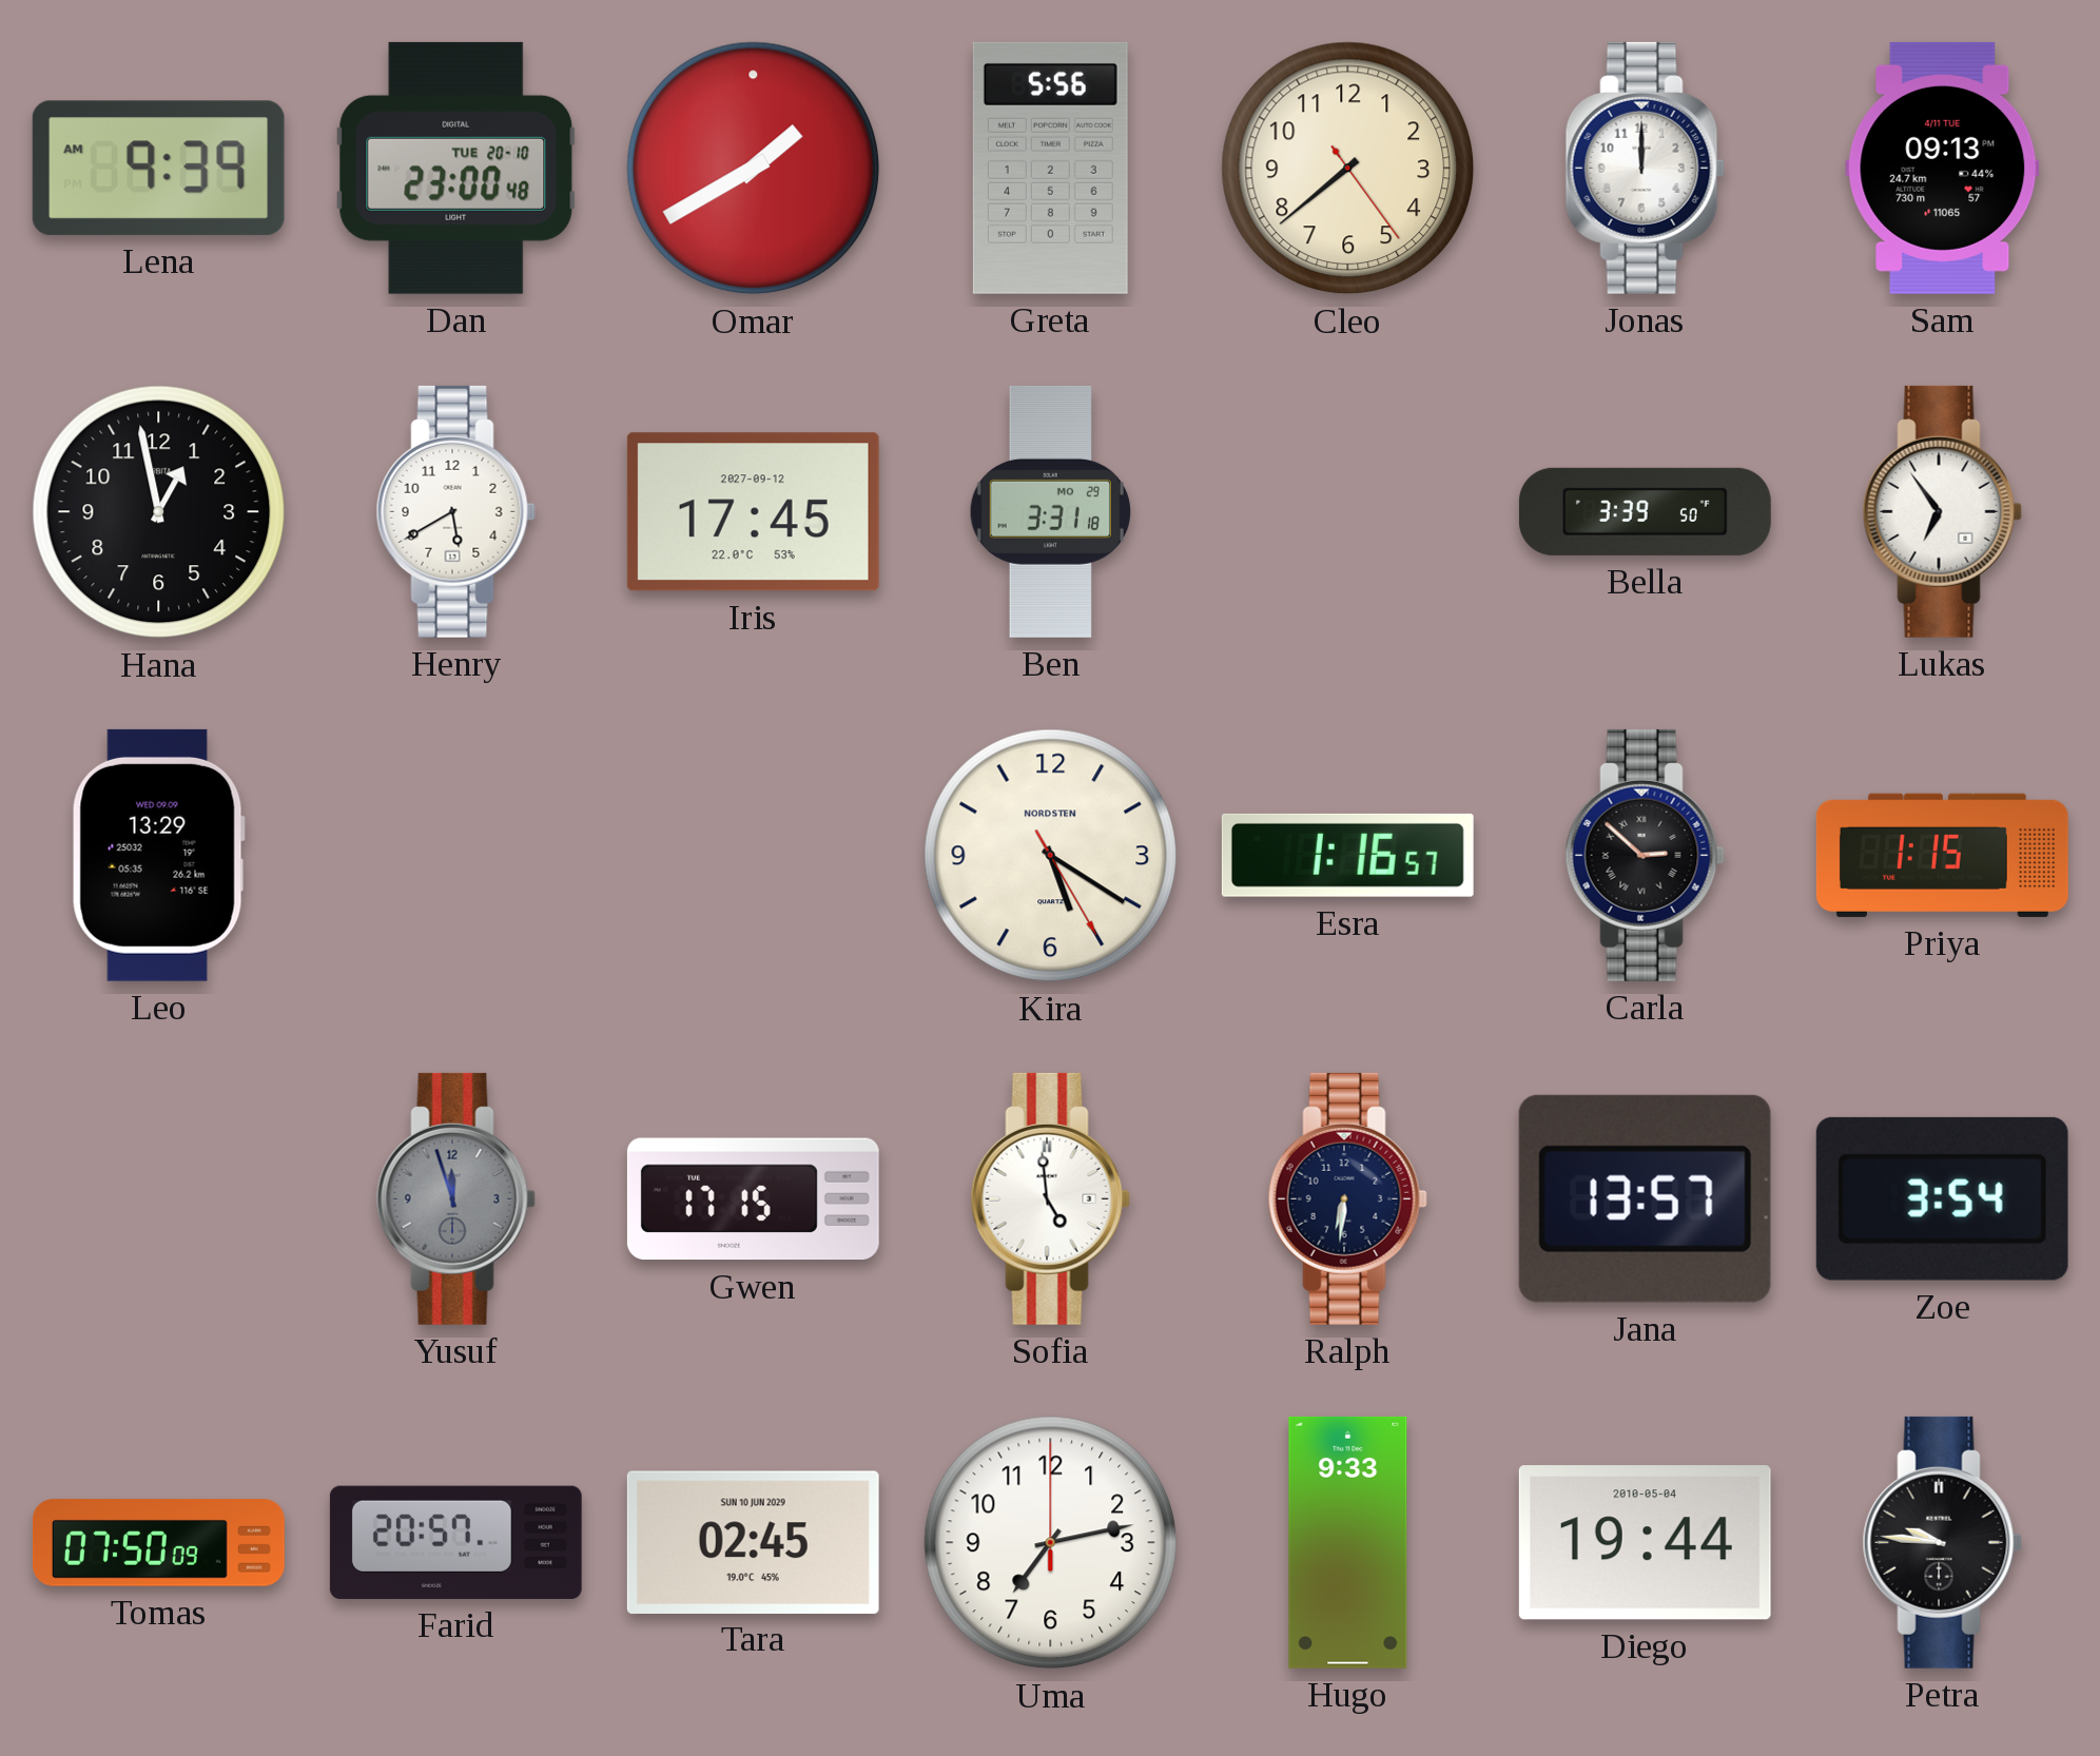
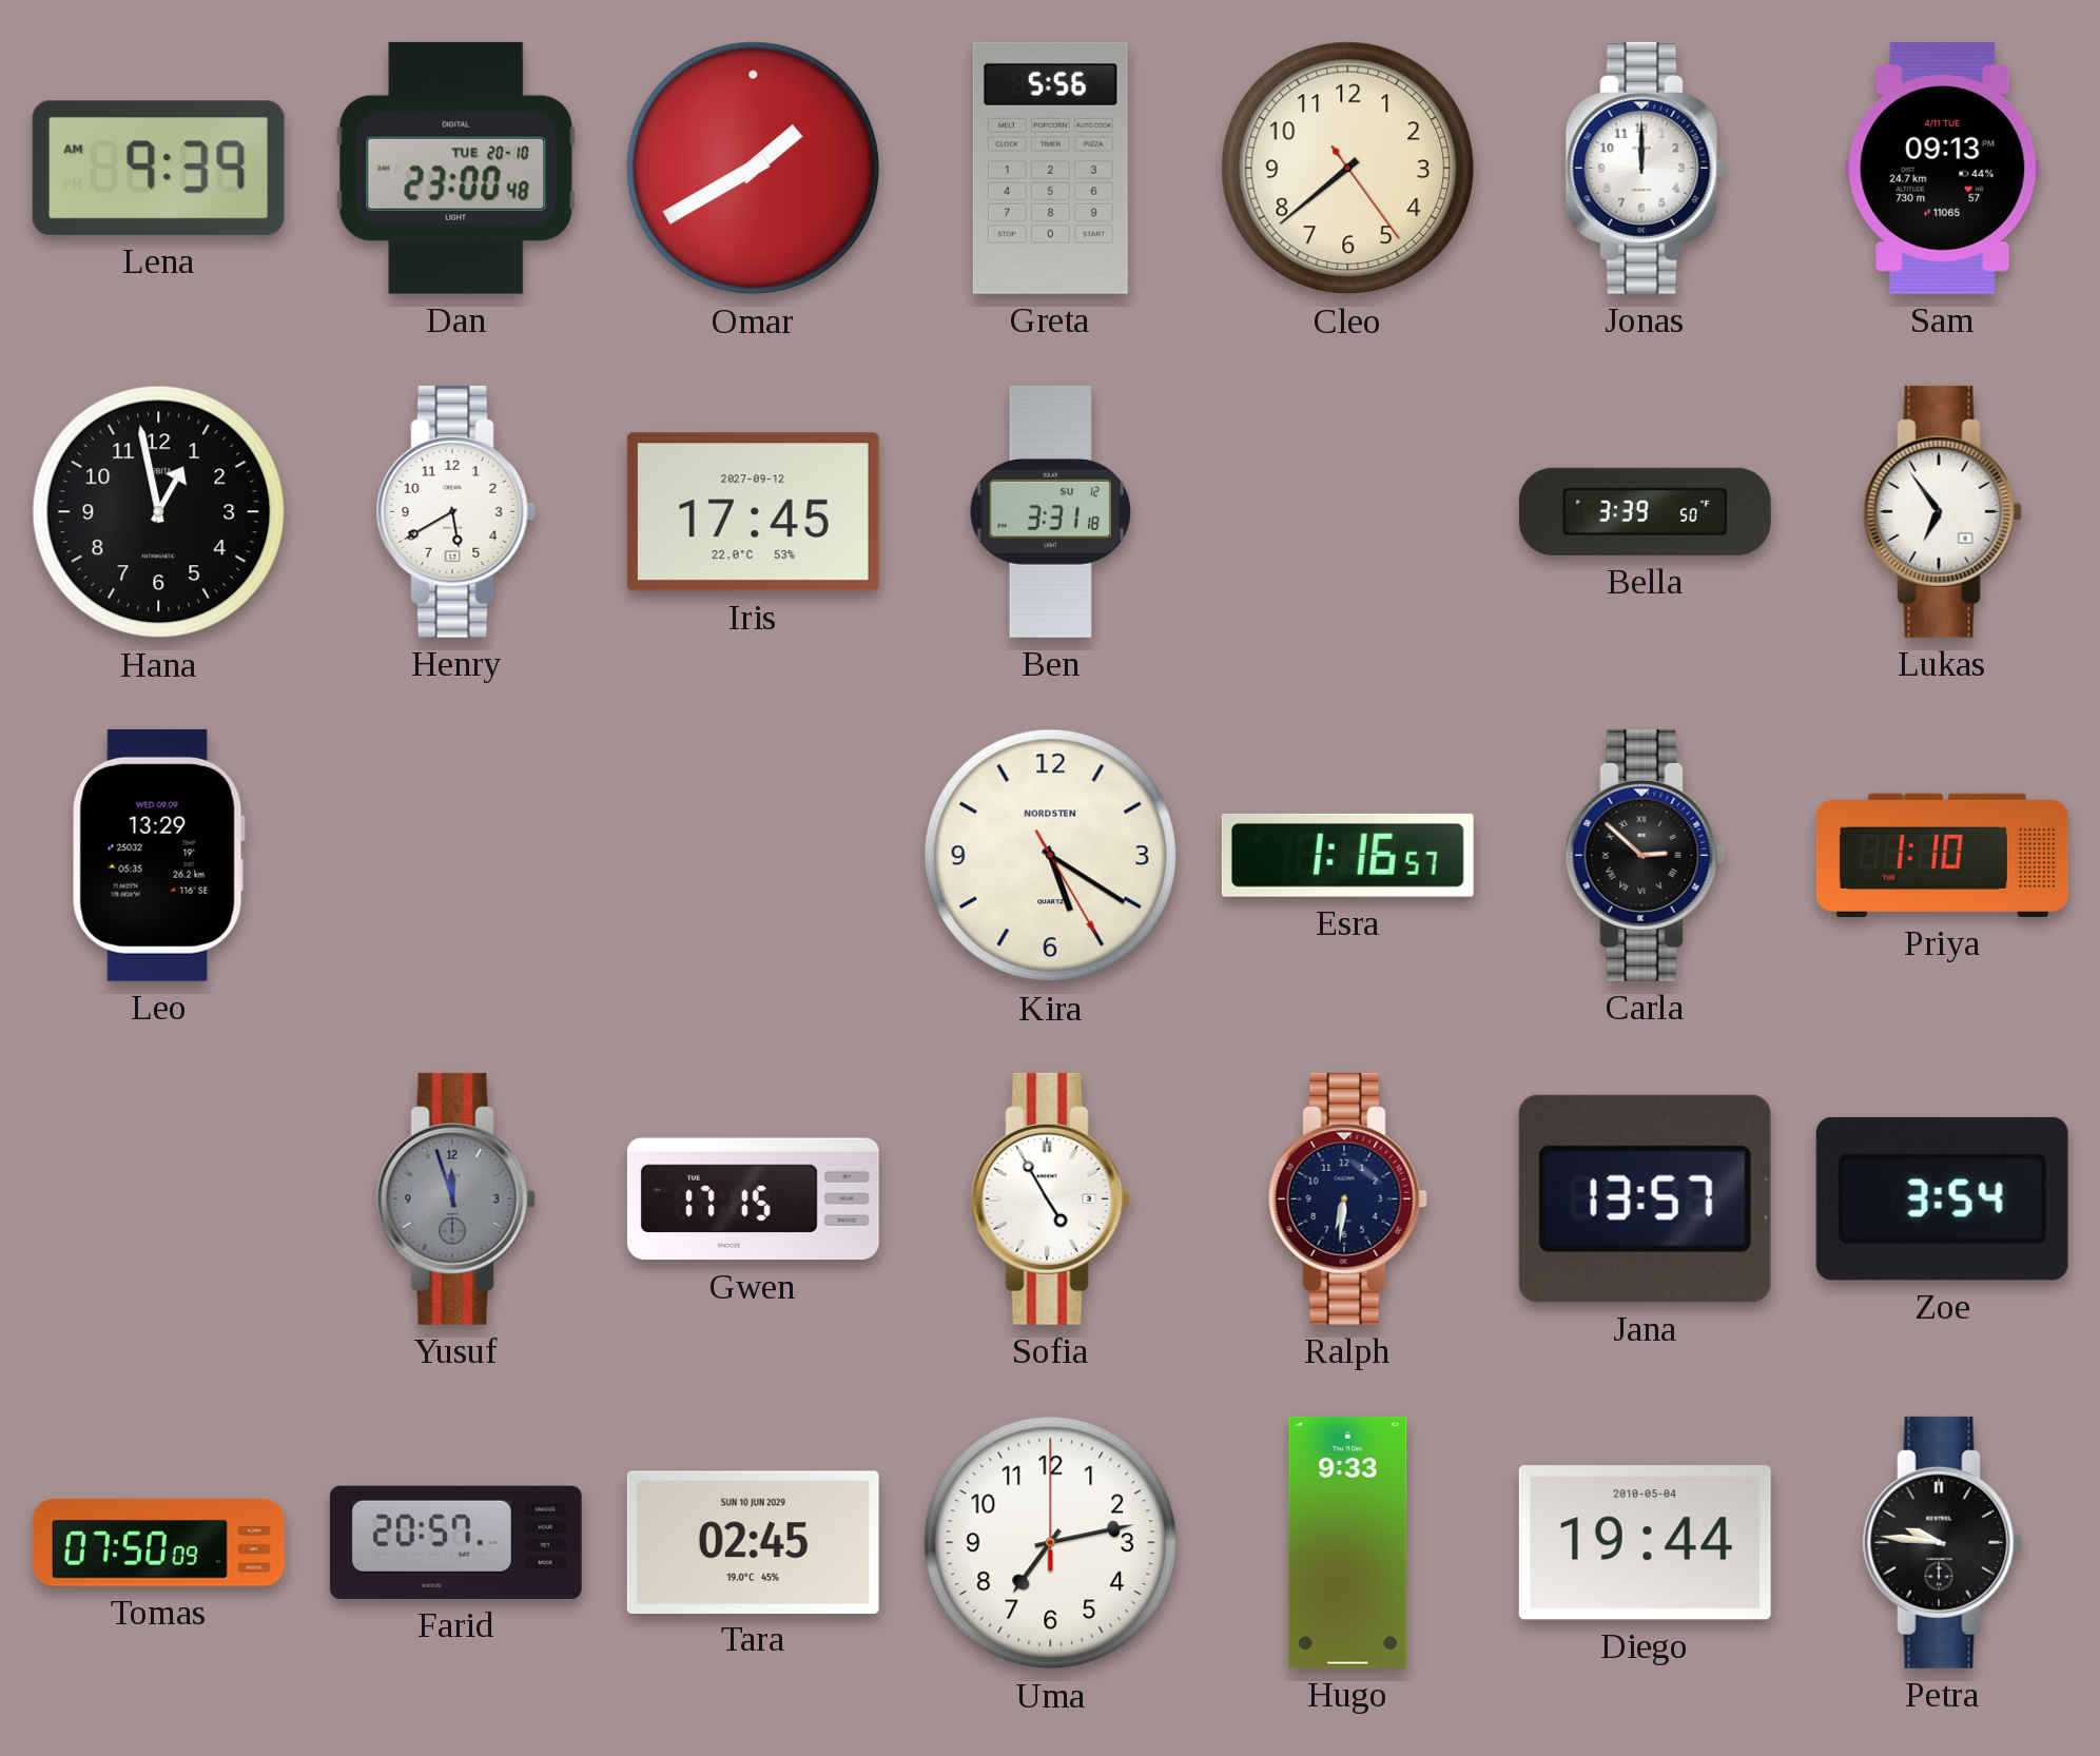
Ben date: MO 29 -> SU 12 (1050, 511)
Priya: 1:15 -> 1:10 (1942, 855)
Sofia: 4:59 -> 4:55 (1050, 1198)
